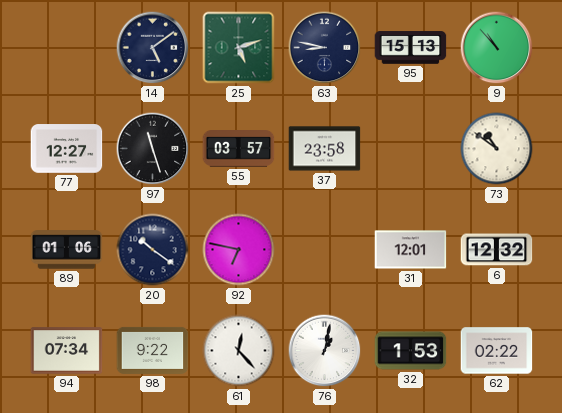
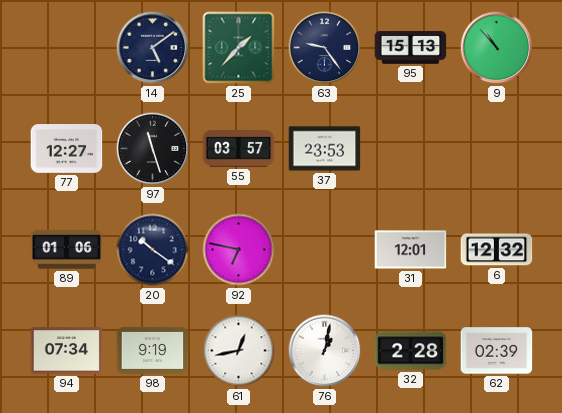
25: 5:12 -> 1:37 (239, 48)
63: 8:47 -> 9:24 (325, 48)
37: 23:58 -> 23:53 (325, 149)
73: 10:51 -> none (497, 149)
98: 9:22 -> 9:19 (153, 350)
61: 12:23 -> 12:43 (239, 351)
32: 1:53 -> 2:28 (411, 351)
62: 02:22 -> 02:39 (497, 351)
